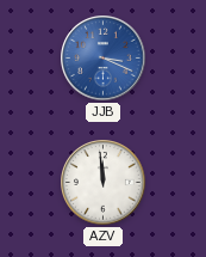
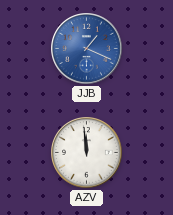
JJB: 3:19 -> 1:19 (87, 49)
